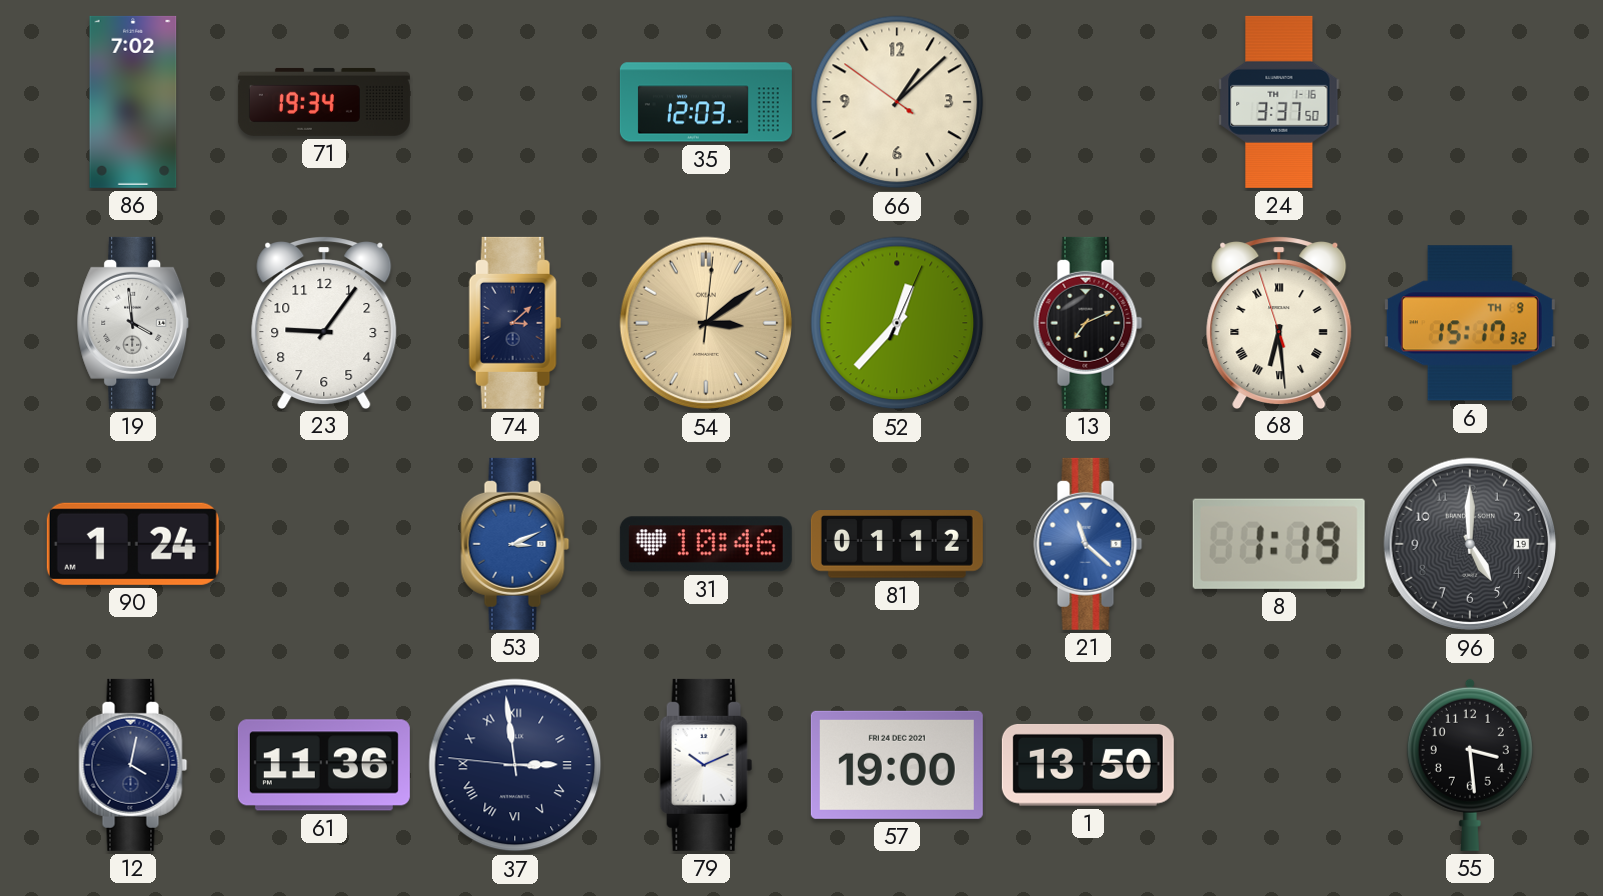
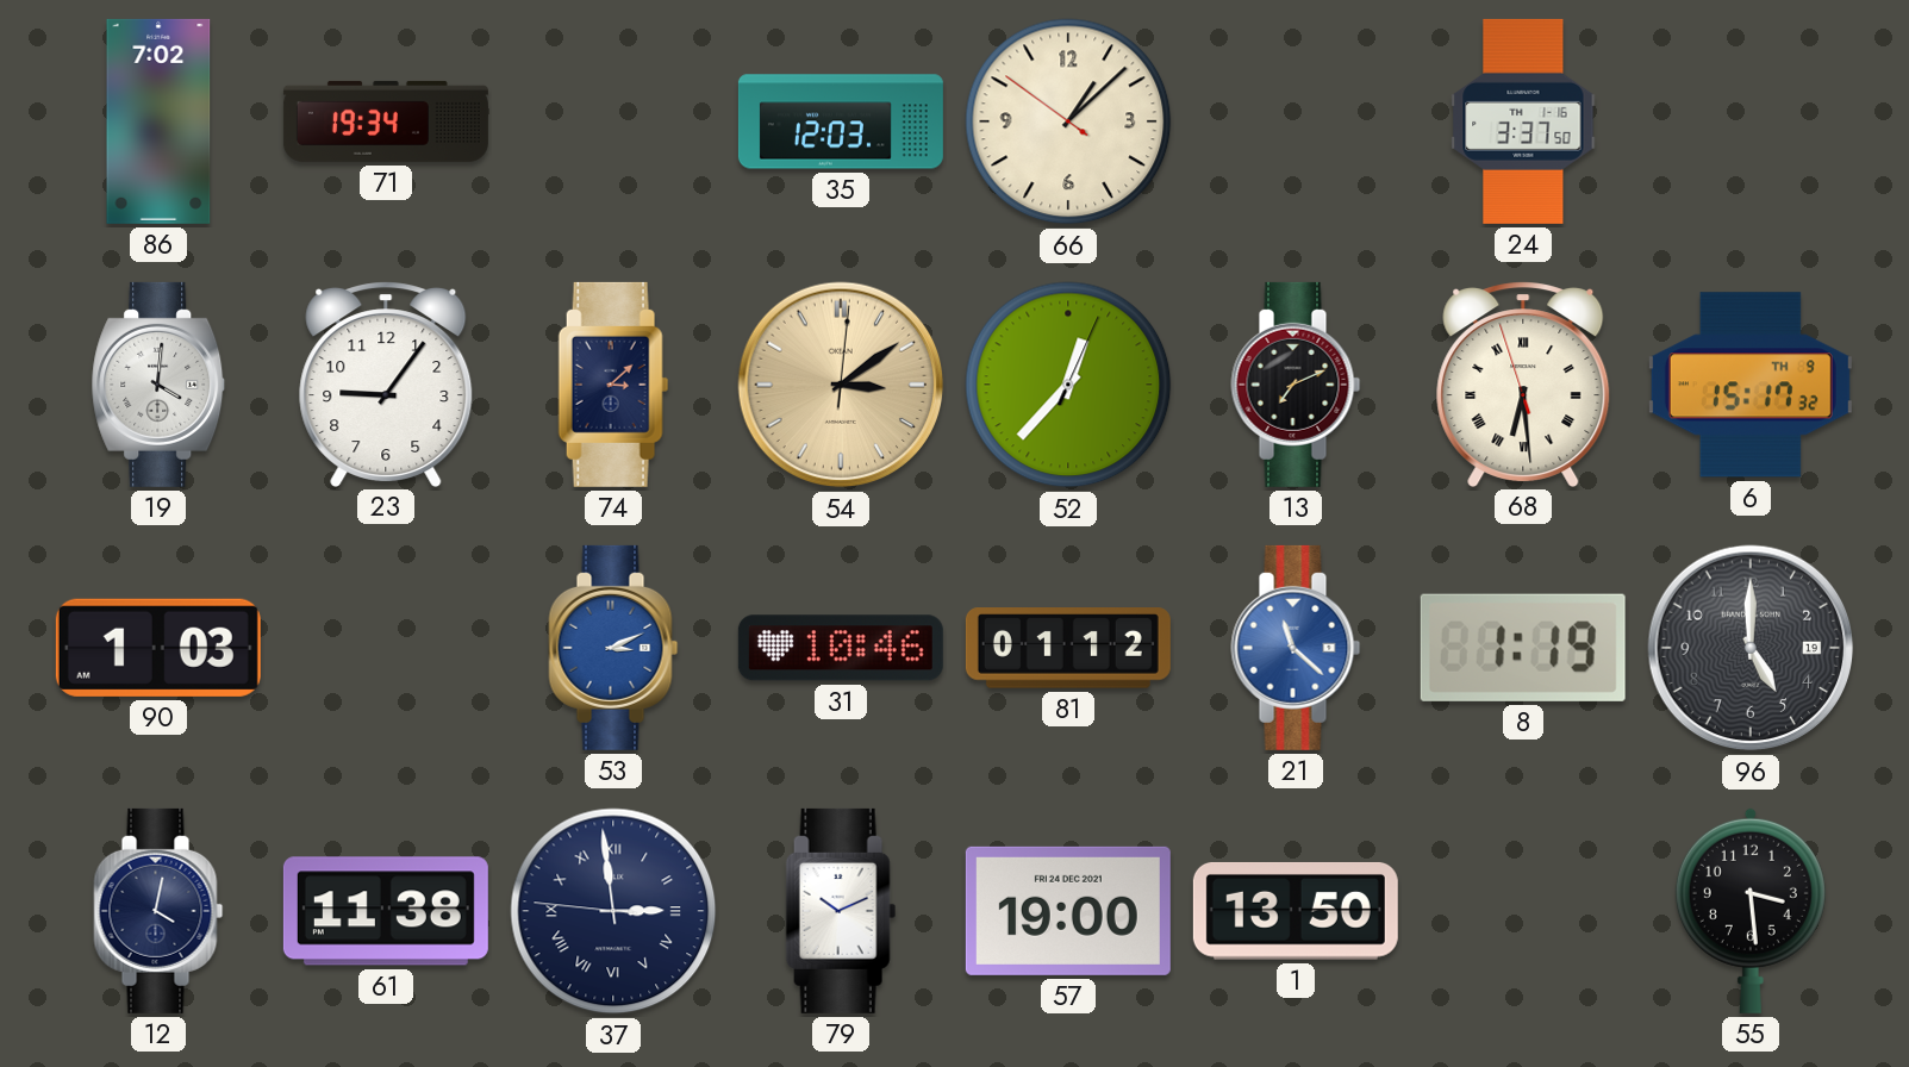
19: 3:59 -> 4:01 (158, 385)
90: 1:24 -> 1:03 (158, 648)
61: 11:36 -> 11:38 (386, 911)
